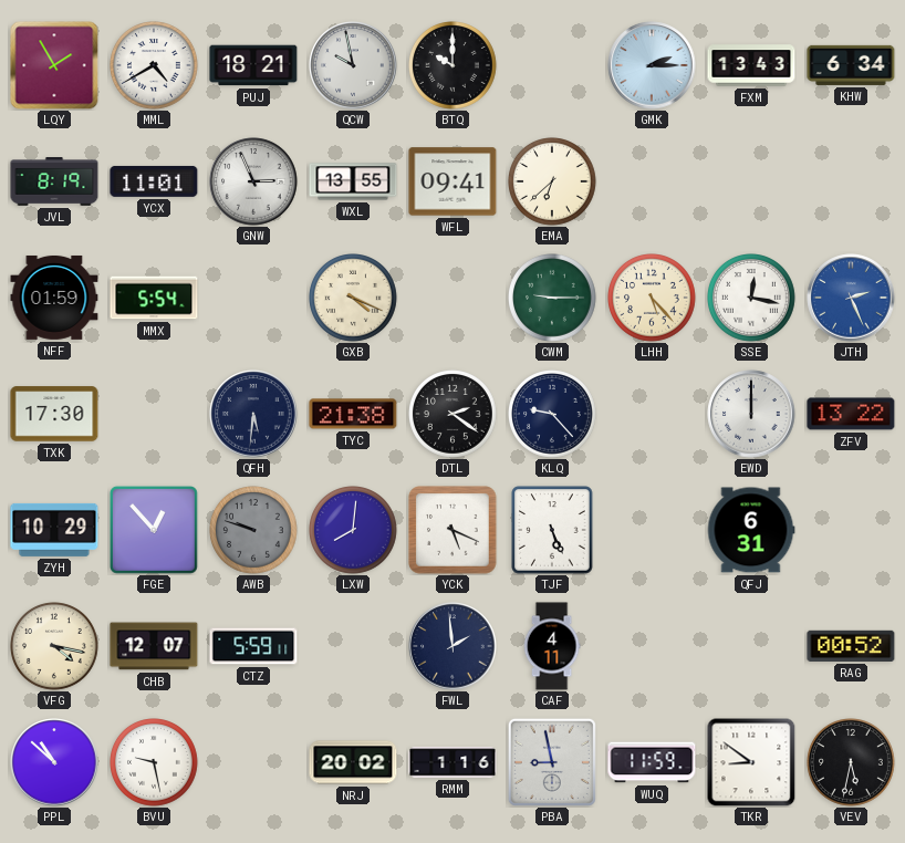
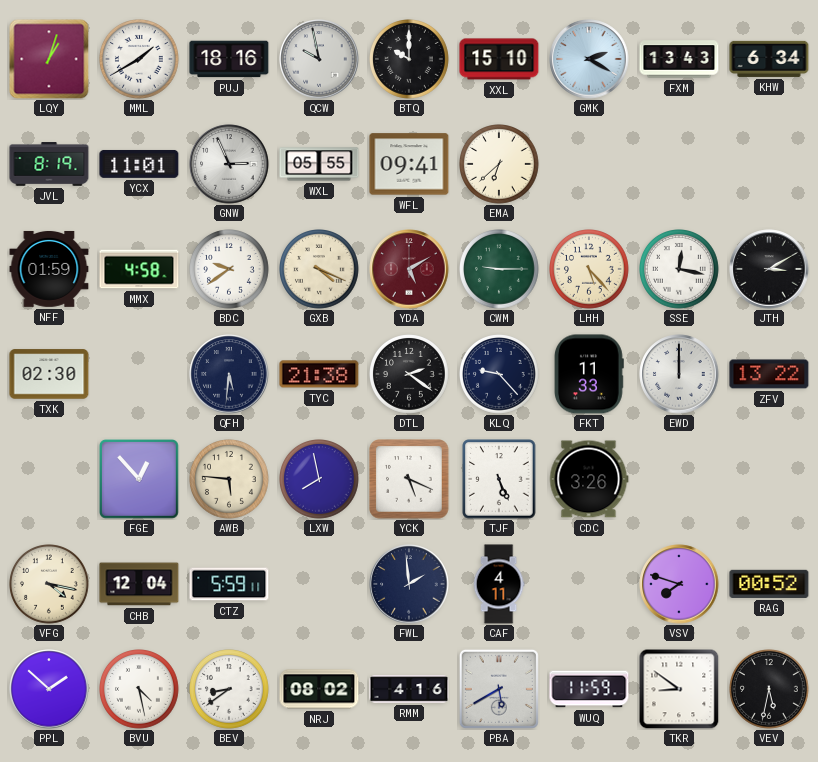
LQY: 1:55 -> 1:03 (49, 59)
MML: 4:40 -> 1:40 (140, 60)
PUJ: 18:21 -> 18:16 (229, 59)
XXL: none -> 15:10 (499, 59)
GMK: 2:15 -> 2:20 (589, 59)
WXL: 13:55 -> 05:55 (319, 164)
MMX: 5:54 -> 4:58 (139, 269)
BDC: none -> 9:39 (230, 270)
YDA: none -> 5:10 (409, 269)
JTH: 2:26 -> 3:10 (769, 269)
JTH dial: blue -> black (769, 269)
TXK: 17:30 -> 02:30 (49, 374)
FKT: none -> 11:33 (589, 374)
ZYH: 10:29 -> none (54, 530)
AWB: 9:48 -> 5:46 (230, 480)
AWB dial: grey -> cream (230, 480)
LXW: 8:01 -> 7:58 (320, 480)
CDC: none -> 3:26 (589, 479)
QFJ: 6:31 -> none (751, 530)
CHB: 12:07 -> 12:04 (139, 584)
VSV: none -> 7:48 (679, 584)
PPL: 10:52 -> 1:52 (49, 689)
BVU: 9:28 -> 4:28 (140, 690)
BEV: none -> 8:39 (230, 690)
NRJ: 20:02 -> 08:02 (319, 689)
RMM: 1:16 -> 4:16 (409, 689)
PBA: 8:58 -> 5:40 (499, 689)
